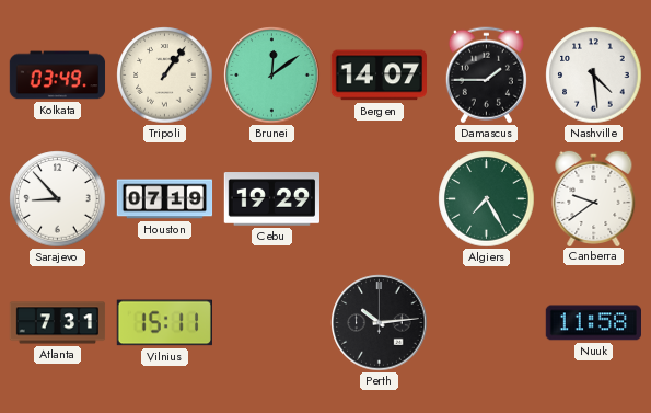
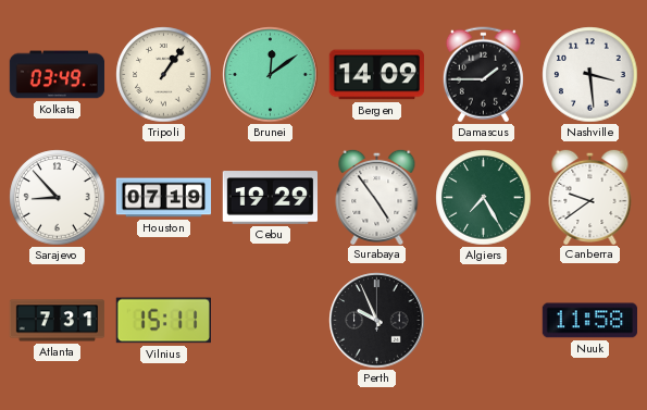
Bergen: 14:07 -> 14:09 (376, 75)
Nashville: 4:29 -> 3:29 (590, 75)
Surabaya: none -> 4:54 (377, 196)
Perth: 10:14 -> 9:56 (377, 321)
